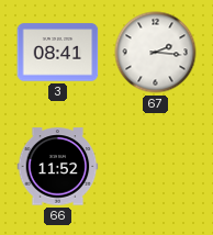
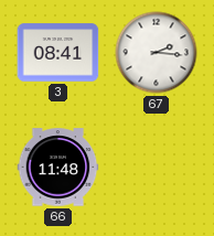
66: 11:52 -> 11:48 (58, 168)
